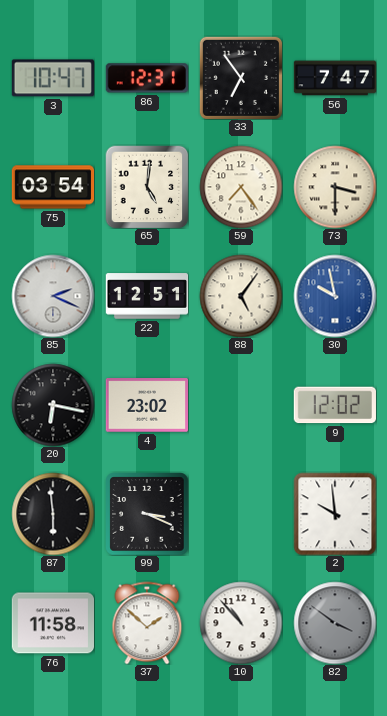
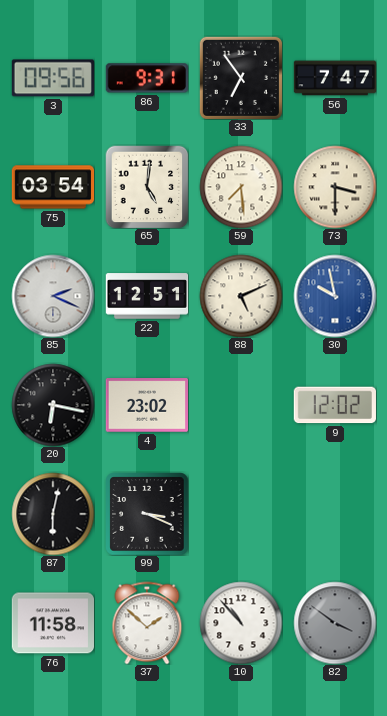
3: 10:47 -> 09:56 (52, 78)
86: 12:31 -> 9:31 (146, 78)
59: 7:24 -> 7:29 (241, 187)
88: 5:06 -> 5:11 (241, 296)
87: 5:59 -> 6:02 (53, 514)
2: 9:59 -> none (335, 514)
